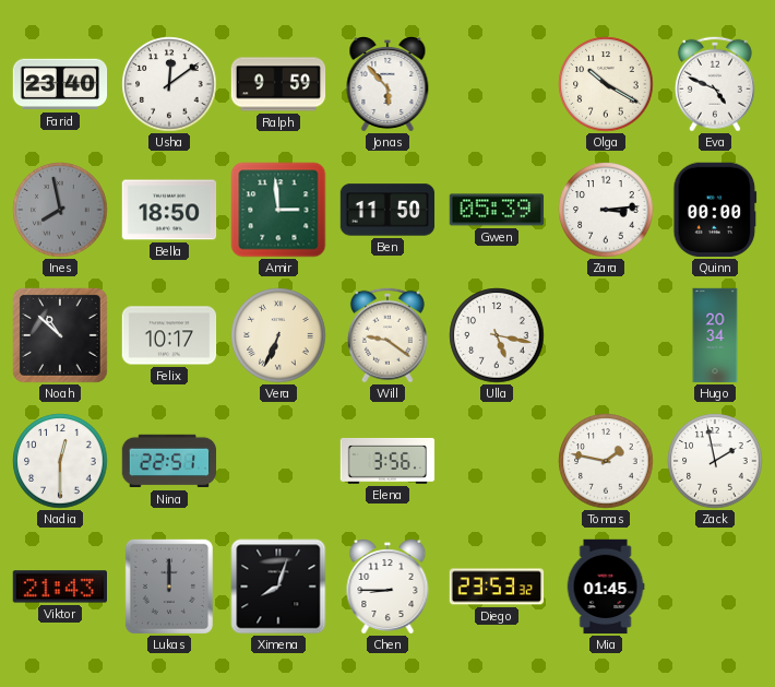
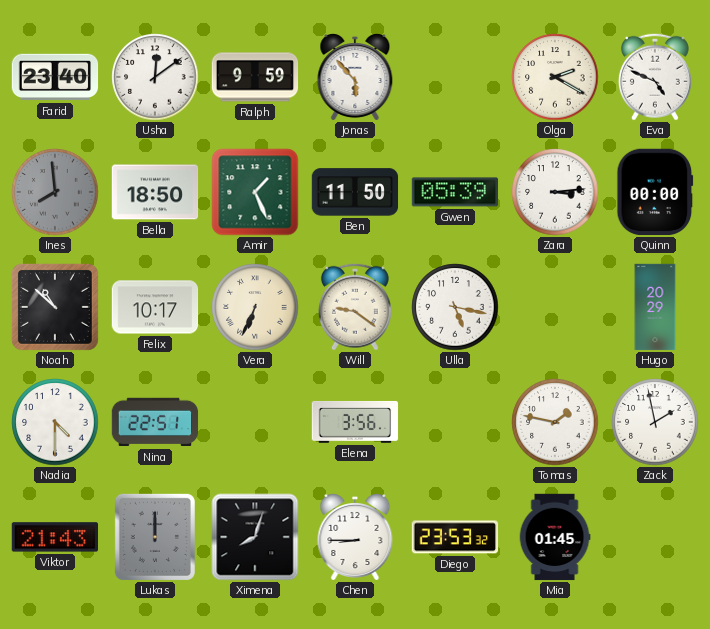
Olga: 10:20 -> 2:20 (555, 77)
Ines: 7:58 -> 7:59 (55, 192)
Amir: 2:59 -> 1:26 (255, 192)
Hugo: 20:34 -> 20:29 (655, 307)
Nadia: 12:30 -> 4:30 (55, 422)
